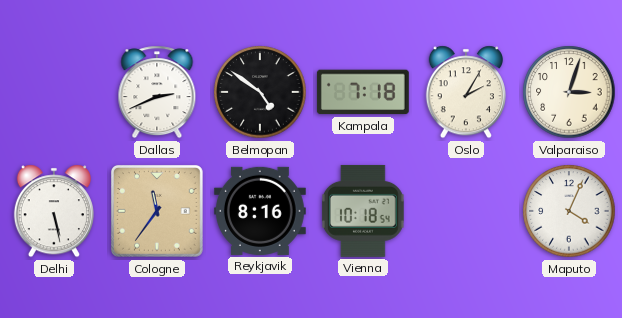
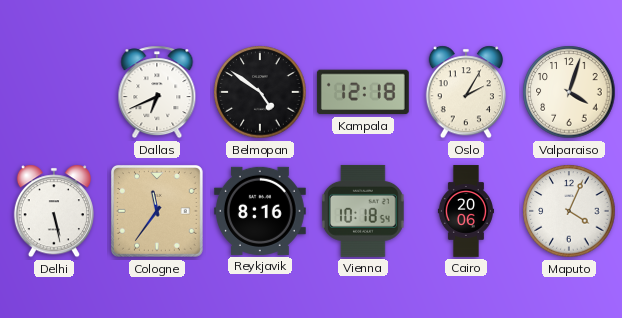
Dallas: 2:41 -> 6:41 (157, 92)
Kampala: 7:18 -> 12:18 (363, 92)
Valparaiso: 3:03 -> 4:03 (569, 92)
Cairo: none -> 20:06 (466, 211)
